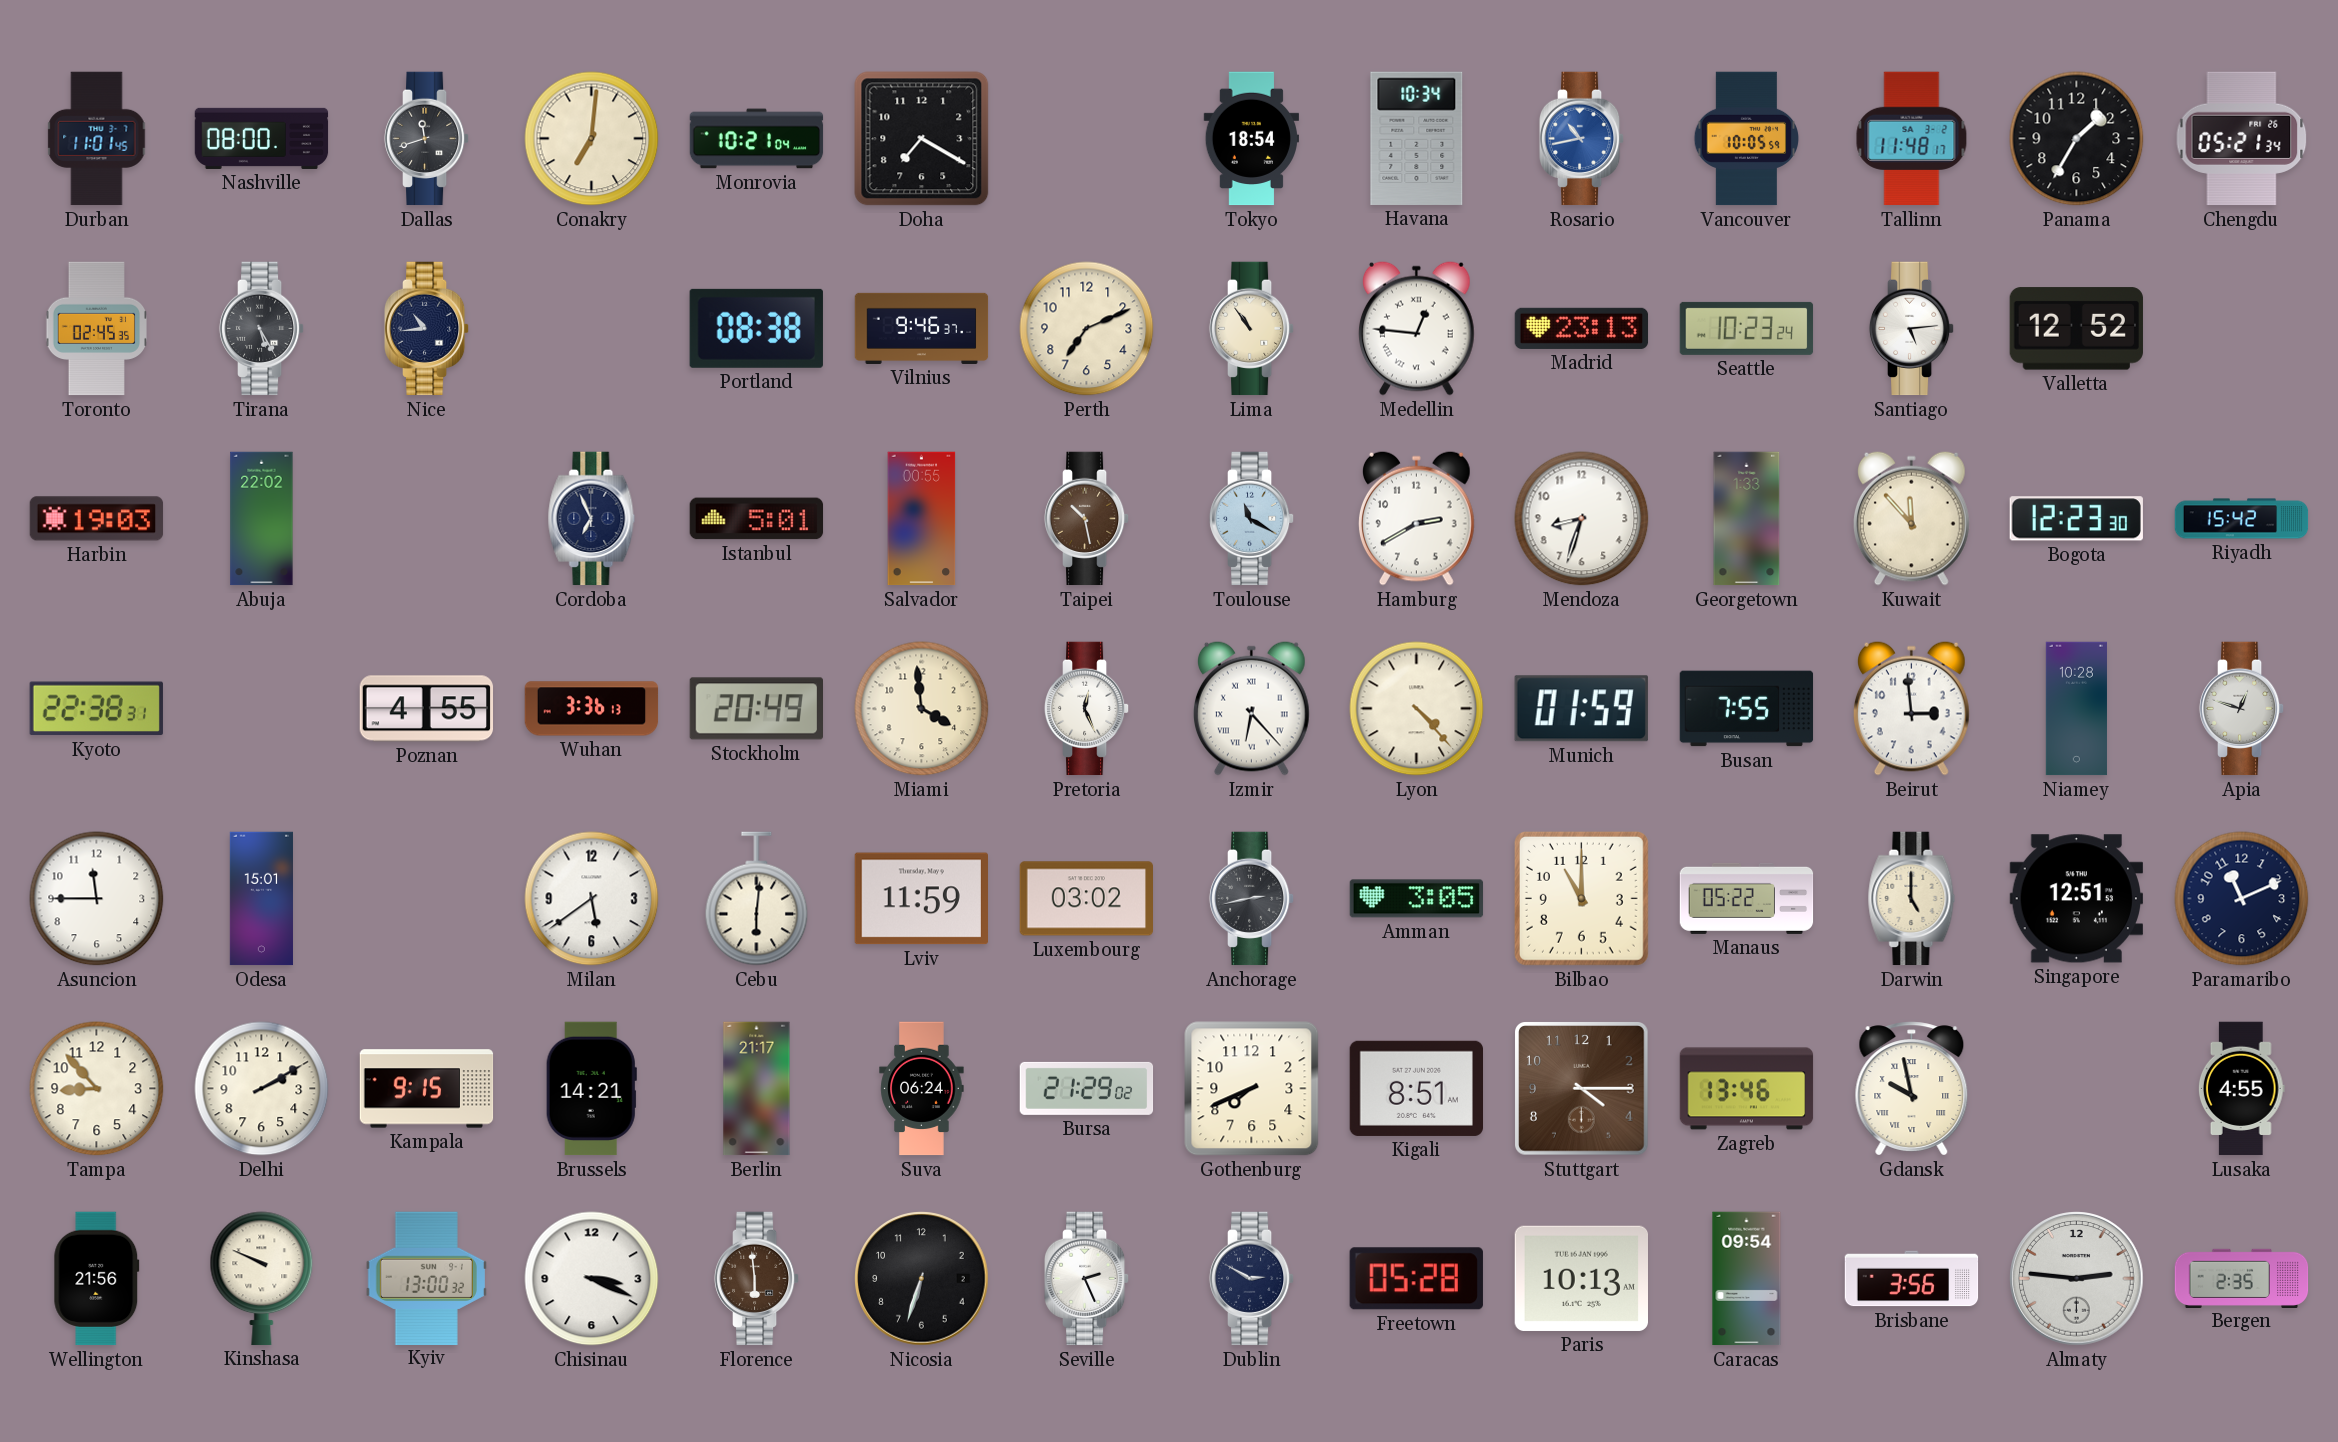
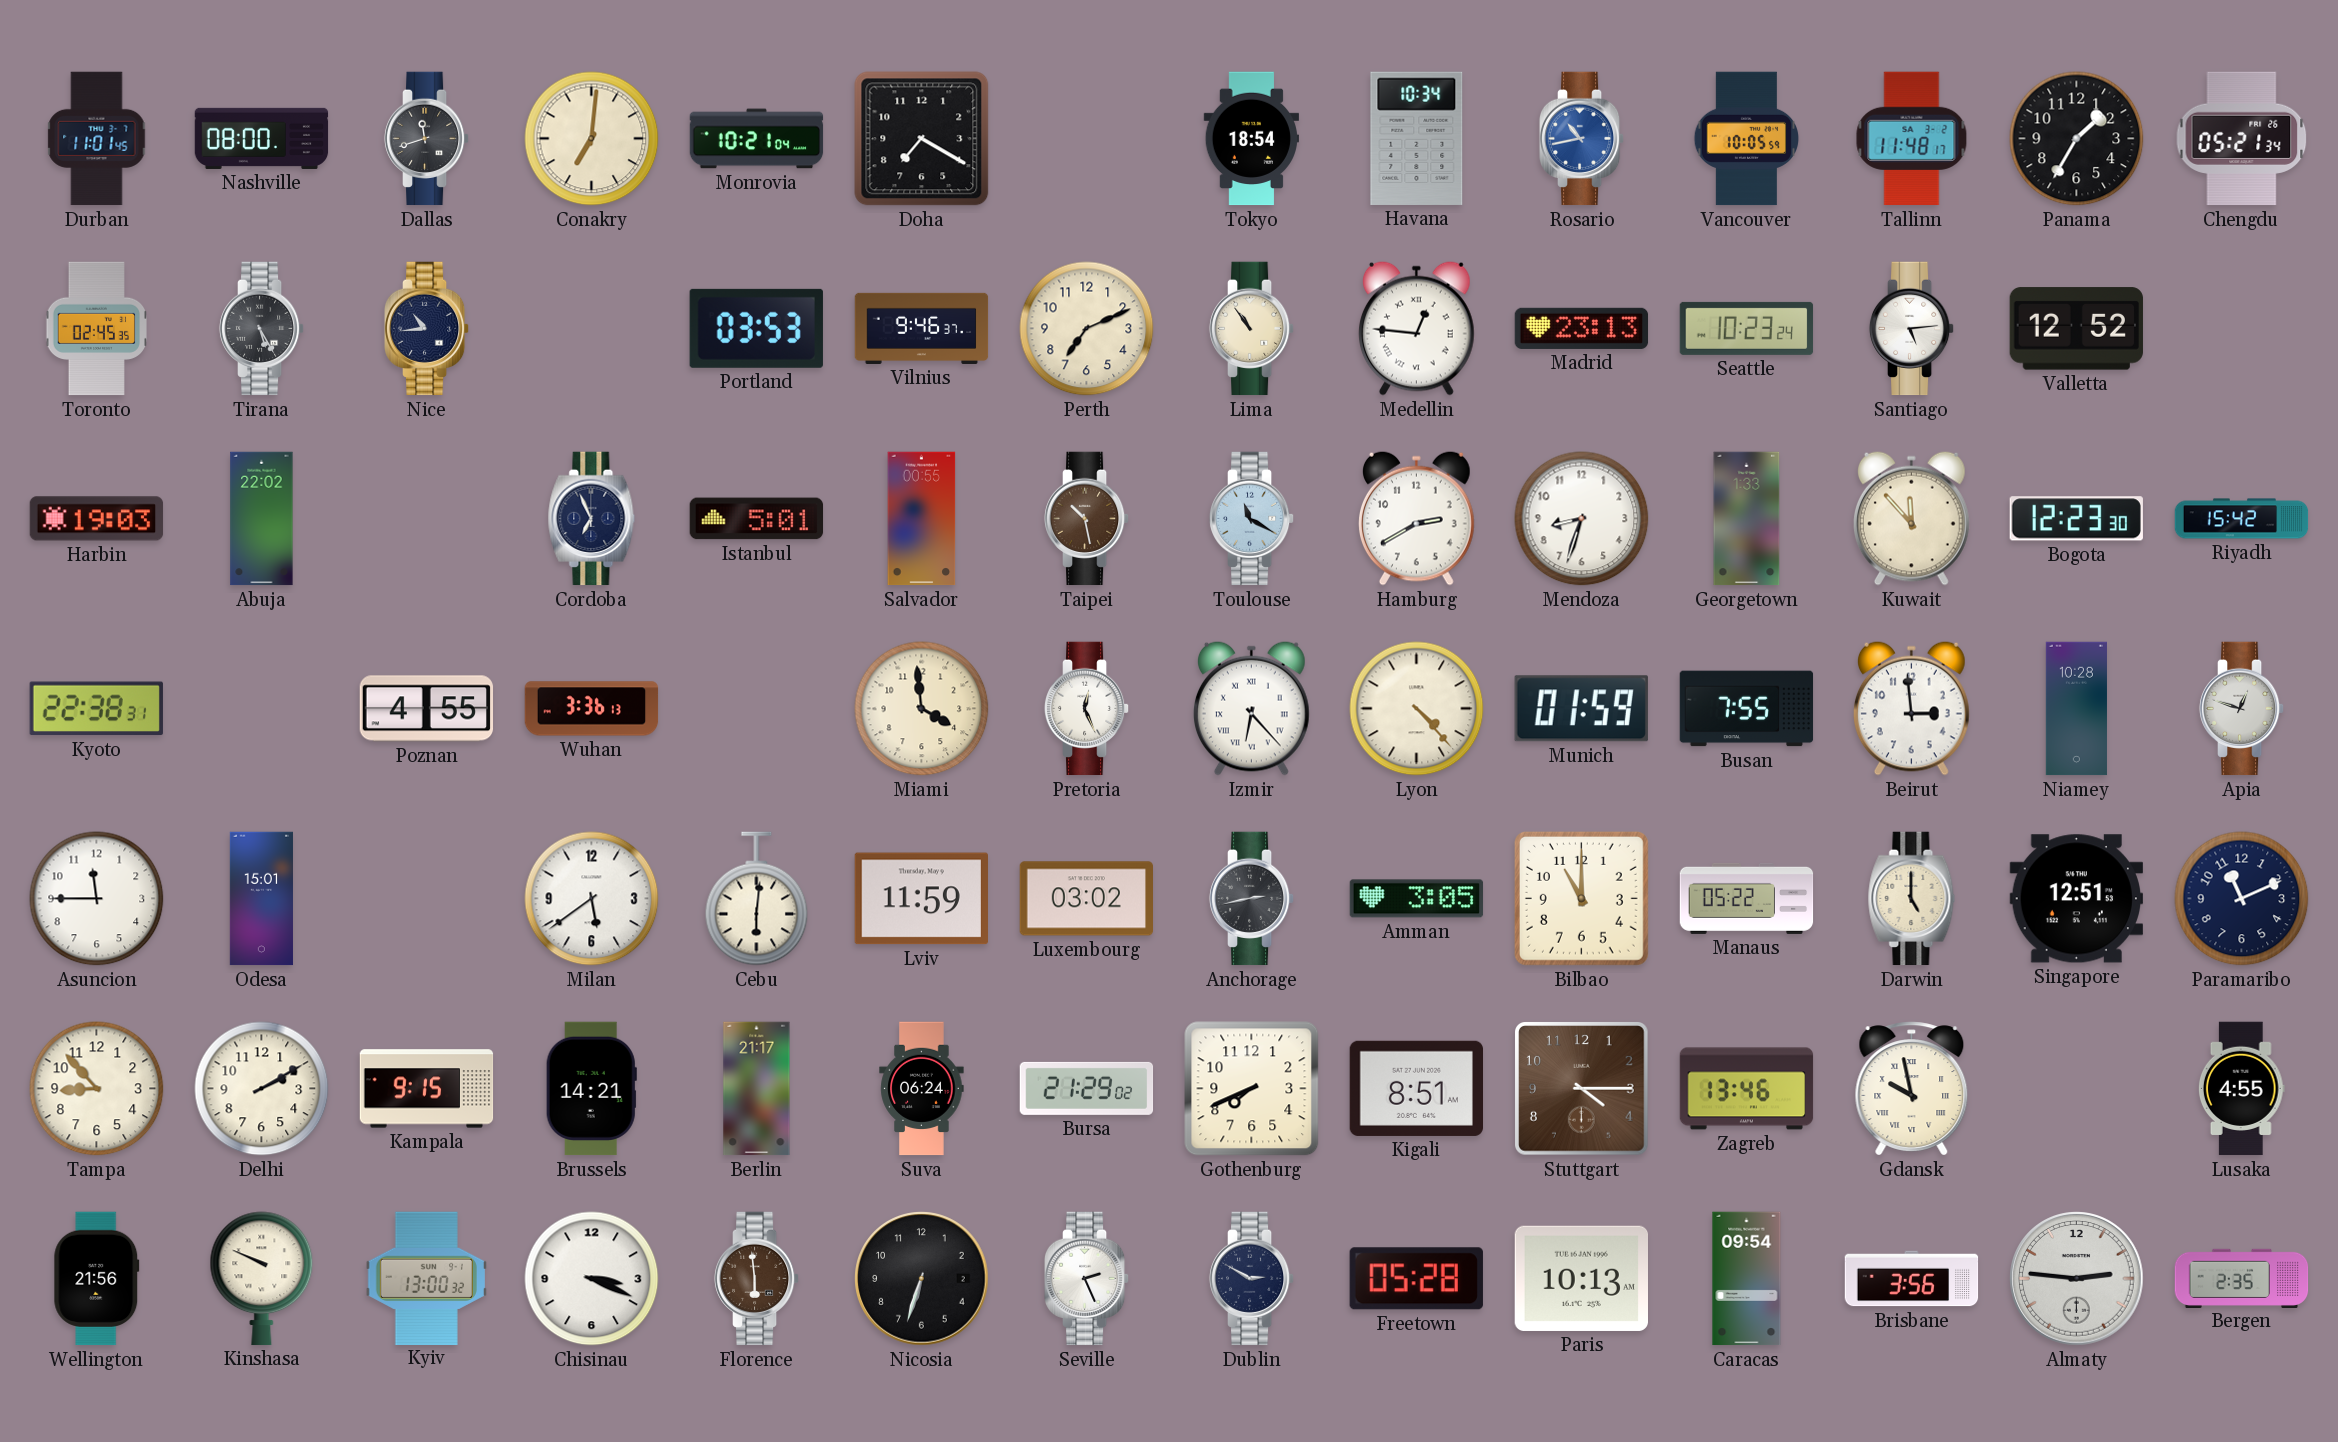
Portland: 08:38 -> 03:53 (756, 328)
Stockholm: 20:49 -> none (757, 709)
